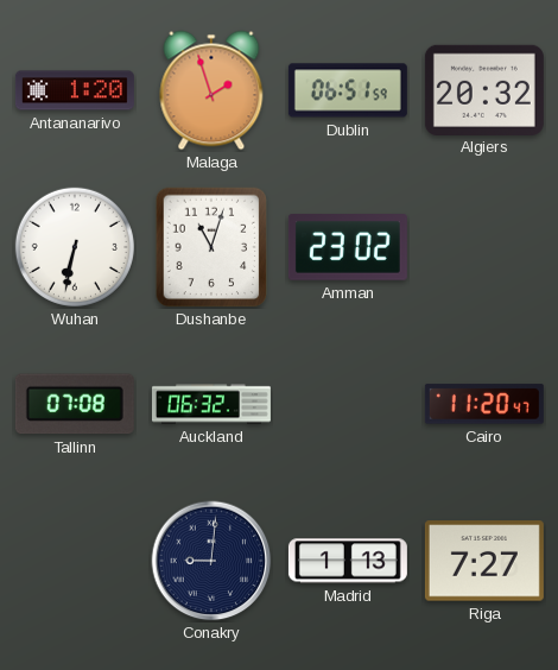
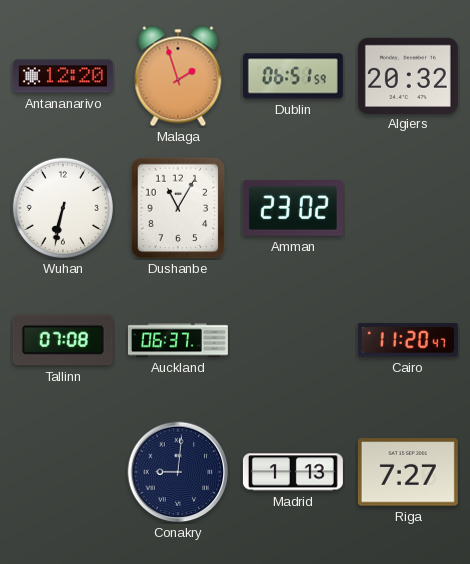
Antananarivo: 1:20 -> 12:20 (63, 76)
Dushanbe: 11:03 -> 11:05 (178, 208)
Auckland: 06:32 -> 06:37 (178, 340)
